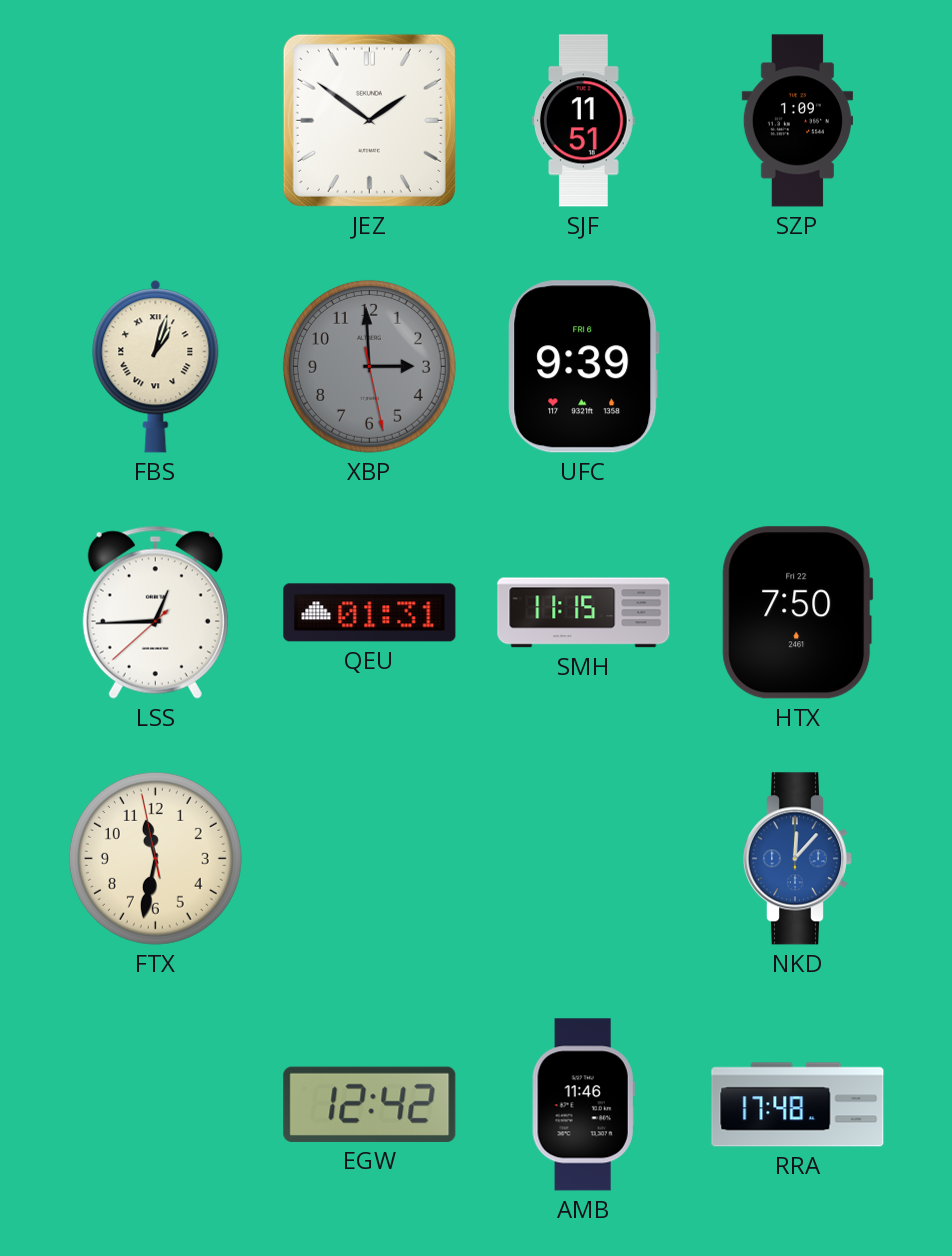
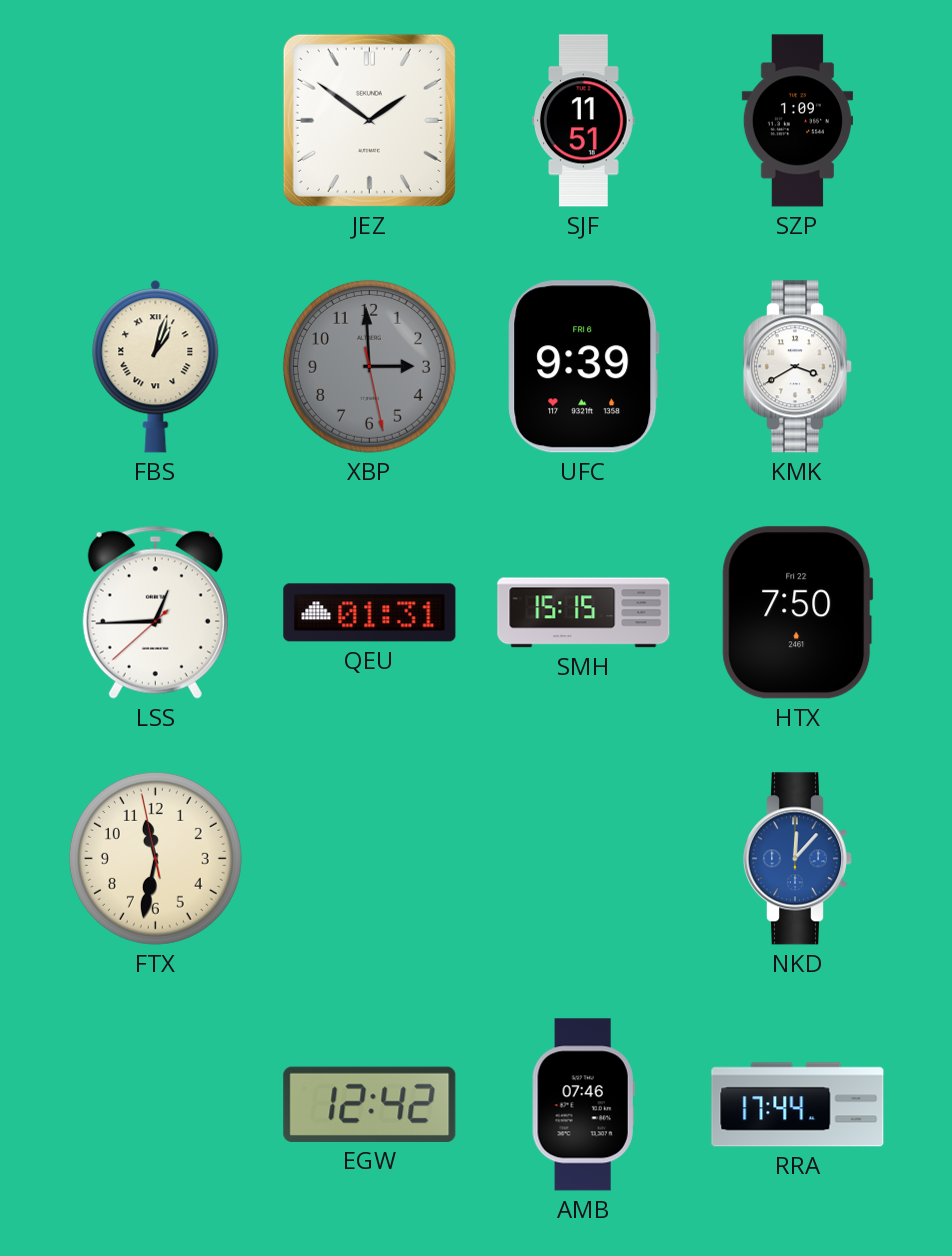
KMK: none -> 3:40 (797, 367)
SMH: 11:15 -> 15:15 (584, 613)
AMB: 11:46 -> 07:46 (583, 1105)
RRA: 17:48 -> 17:44 (798, 1105)
